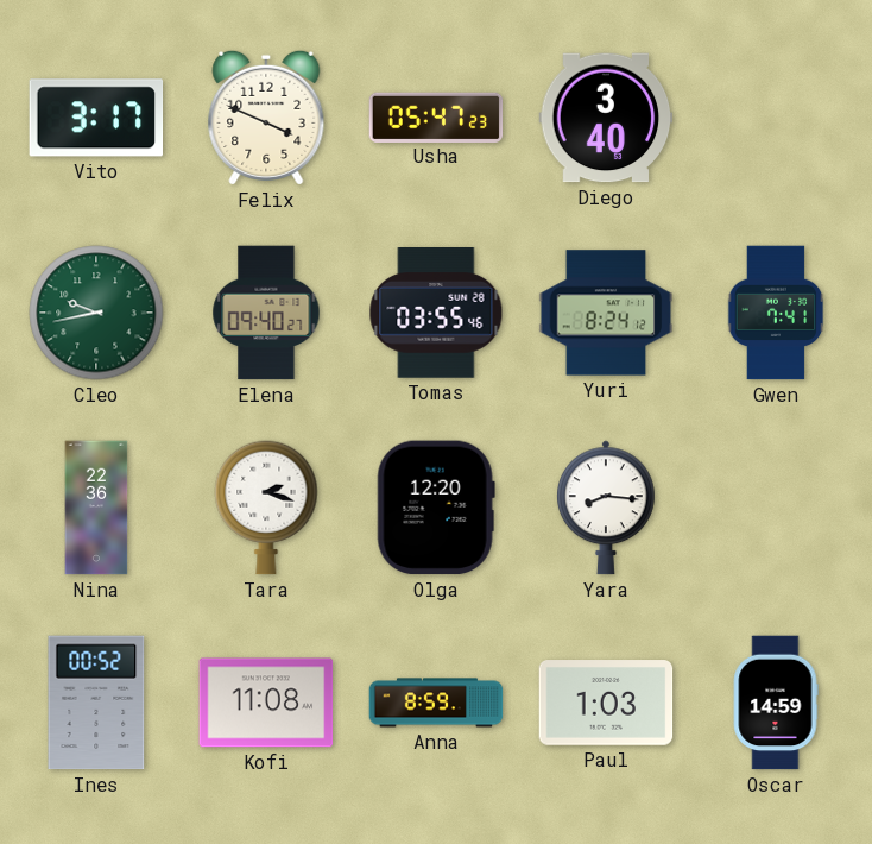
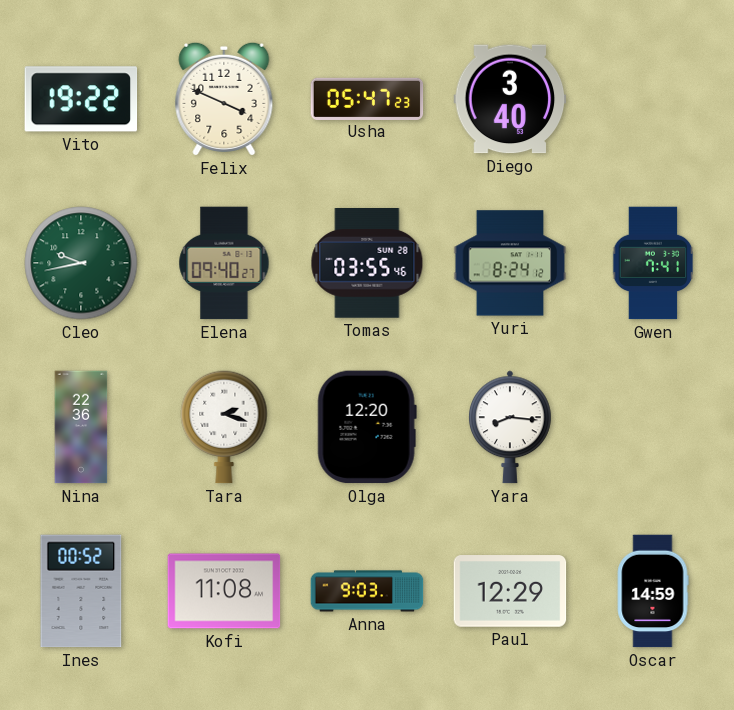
Vito: 3:17 -> 19:22 (81, 99)
Anna: 8:59 -> 9:03 (367, 591)
Paul: 1:03 -> 12:29 (510, 591)
